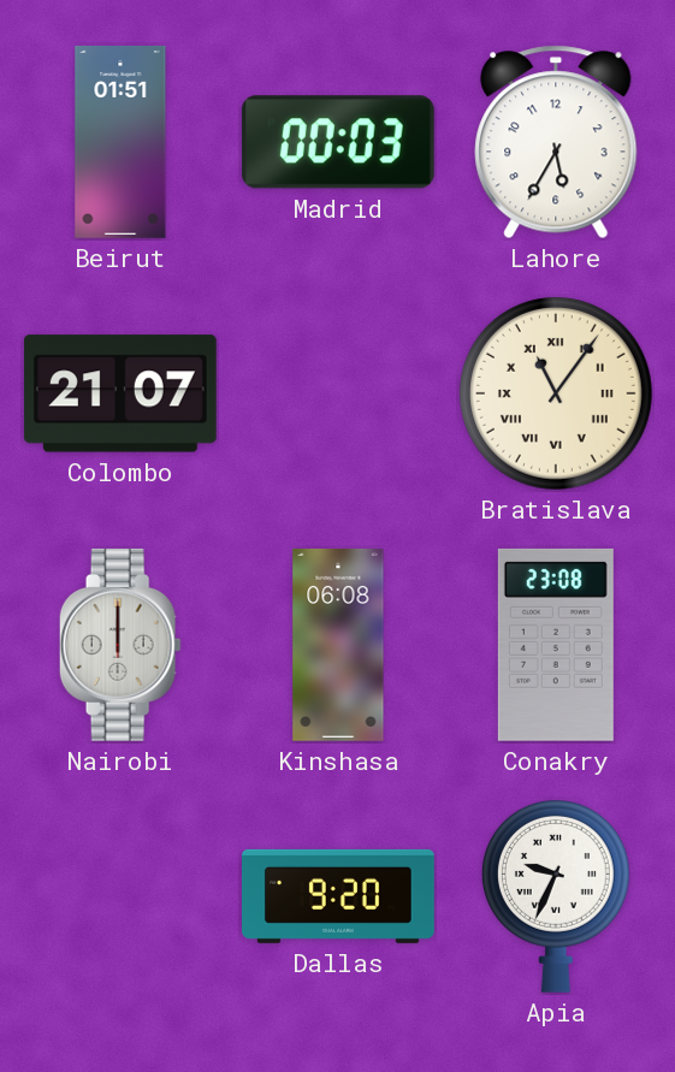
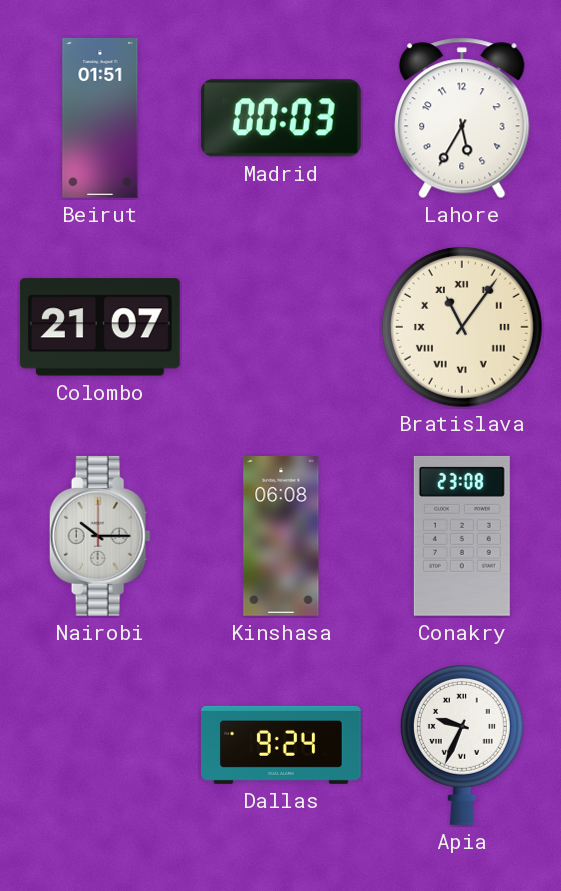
Nairobi: 12:00 -> 10:15 (100, 536)
Dallas: 9:20 -> 9:24 (282, 745)
